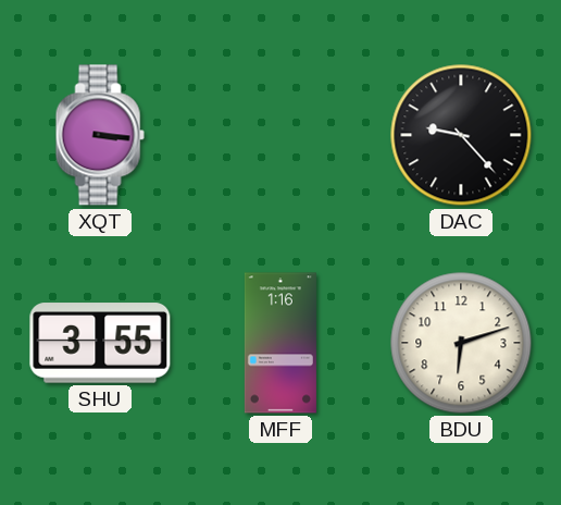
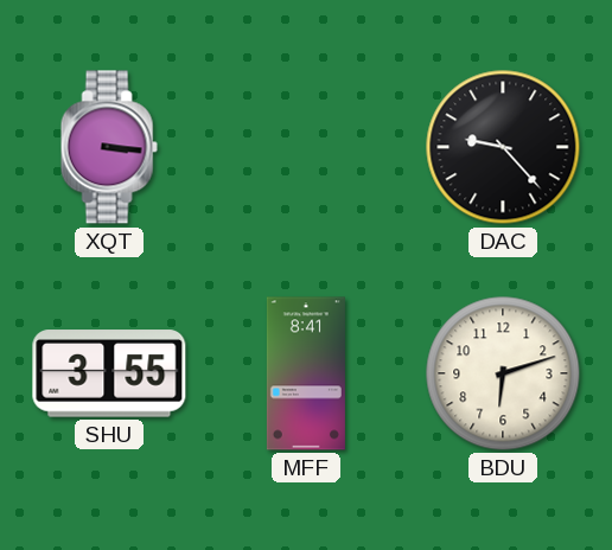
MFF: 1:16 -> 8:41 (306, 373)
